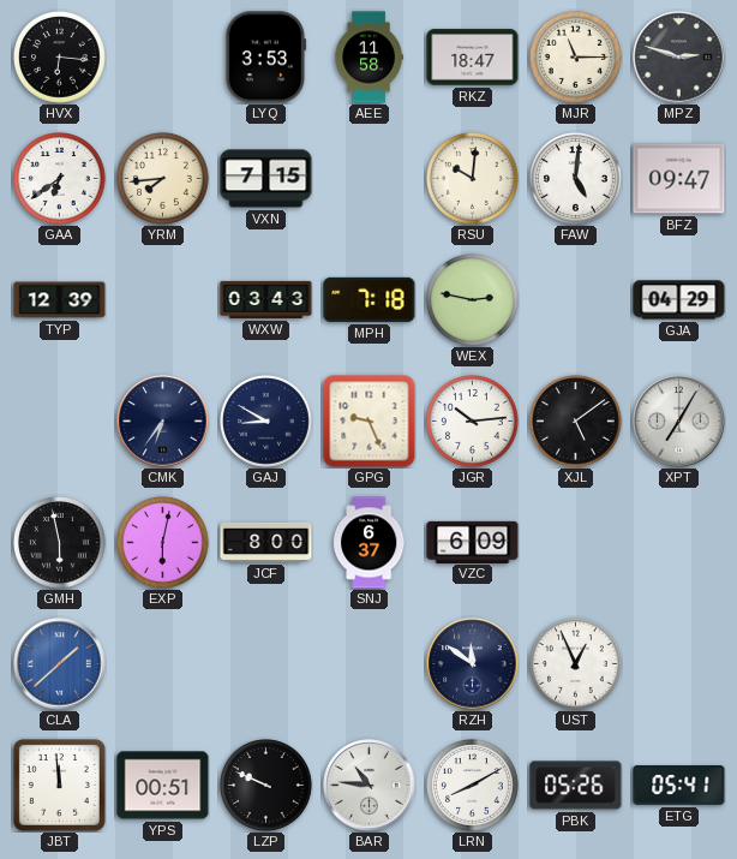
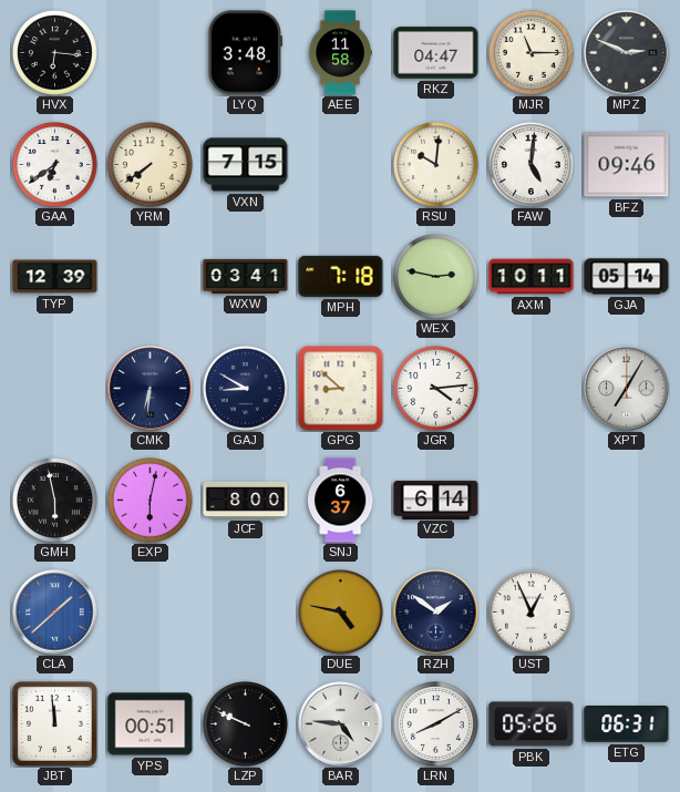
LYQ: 3:53 -> 3:48 (246, 53)
RKZ: 18:47 -> 04:47 (436, 53)
MPZ: 2:48 -> 2:49 (627, 53)
YRM: 7:44 -> 7:39 (151, 165)
BFZ: 09:47 -> 09:46 (627, 165)
WXW: 03:43 -> 03:41 (246, 276)
AXM: none -> 10:11 (532, 277)
GJA: 04:29 -> 05:14 (627, 277)
CMK: 6:36 -> 6:31 (151, 389)
GPG: 9:26 -> 8:52 (341, 389)
JGR: 10:14 -> 4:14 (436, 389)
XJL: 5:09 -> none (576, 422)
VZC: 6:09 -> 6:14 (436, 500)
DUE: none -> 4:47 (341, 613)
RZH: 11:51 -> 1:51 (436, 613)
BAR: 10:46 -> 4:46 (341, 724)
ETG: 05:41 -> 06:31 (627, 724)
